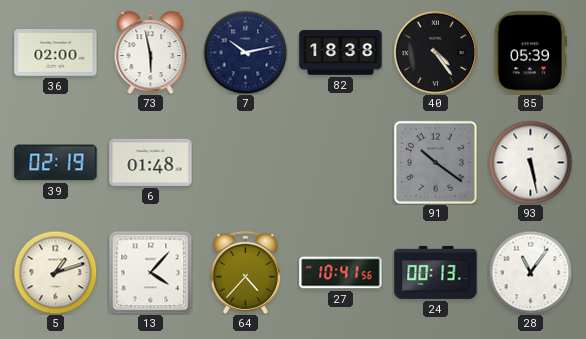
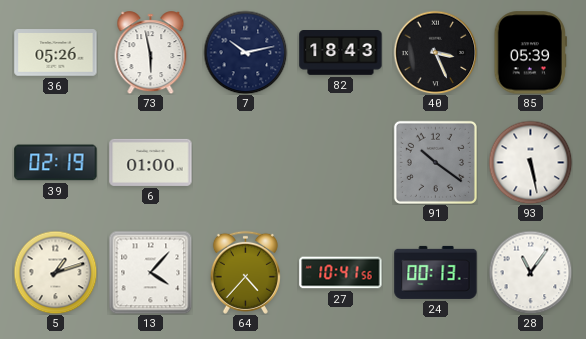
36: 02:00 -> 05:26 (56, 53)
82: 18:38 -> 18:43 (341, 53)
40: 4:24 -> 3:26 (435, 52)
6: 01:48 -> 01:00 (151, 162)
